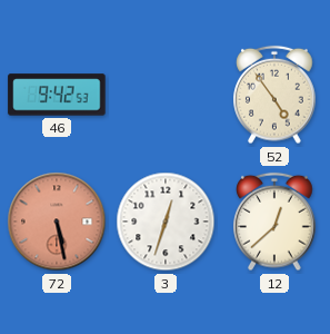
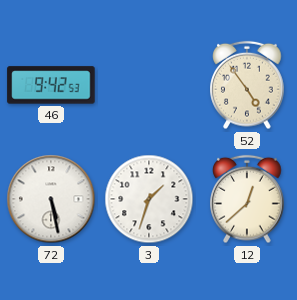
72 dial: salmon -> white (51, 199)
3: 12:33 -> 1:33 (149, 199)
